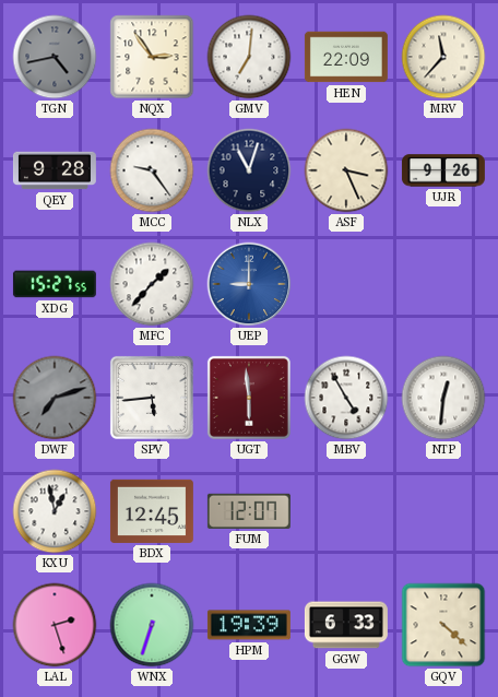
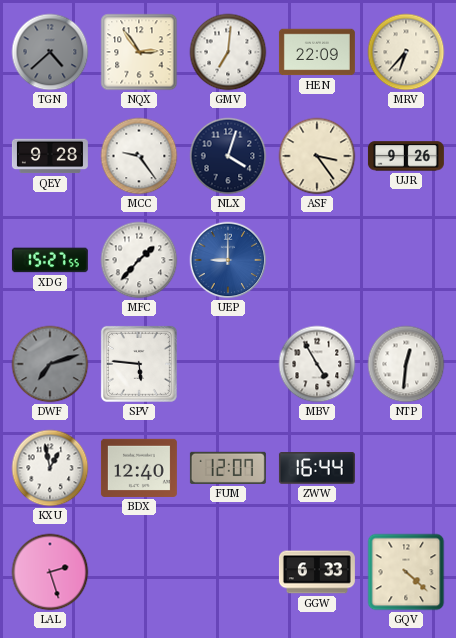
TGN: 4:43 -> 4:38 (50, 52)
MRV: 11:37 -> 6:37 (406, 52)
NLX: 11:03 -> 4:03 (228, 156)
ASF: 3:26 -> 3:24 (317, 156)
SPV: 5:44 -> 5:46 (139, 364)
UGT: 5:59 -> none (249, 398)
BDX: 12:45 -> 12:40 (139, 468)
ZWW: none -> 16:44 (317, 469)
WNX: 6:33 -> none (152, 625)
HPM: 19:39 -> none (249, 625)
